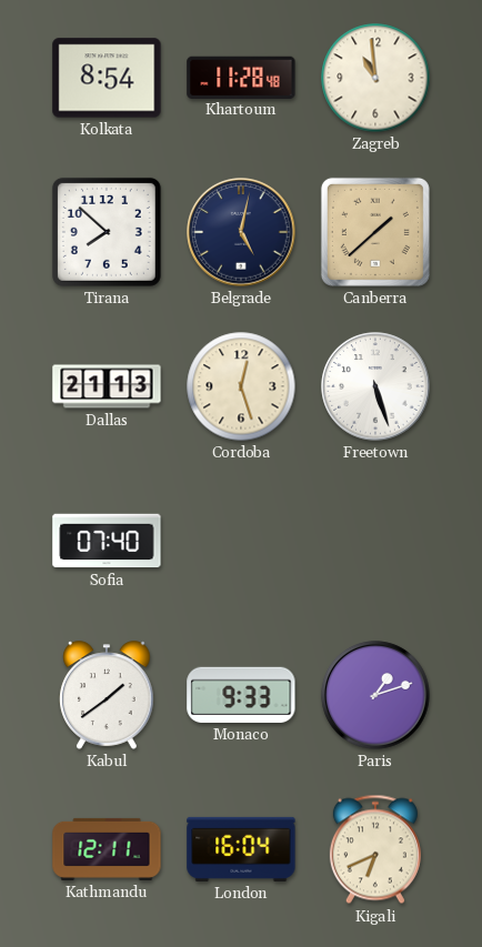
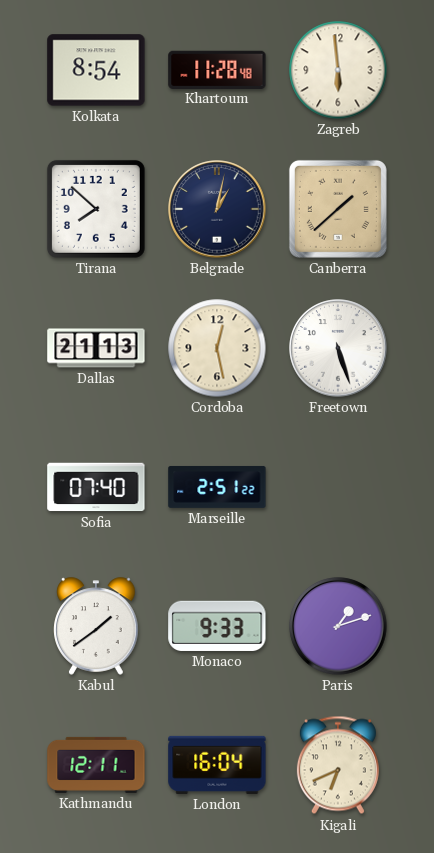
Zagreb: 10:59 -> 5:59 (338, 70)
Belgrade: 5:02 -> 1:02 (217, 209)
Cordoba: 12:27 -> 12:28 (217, 348)
Marseille: none -> 2:51 (217, 487)
